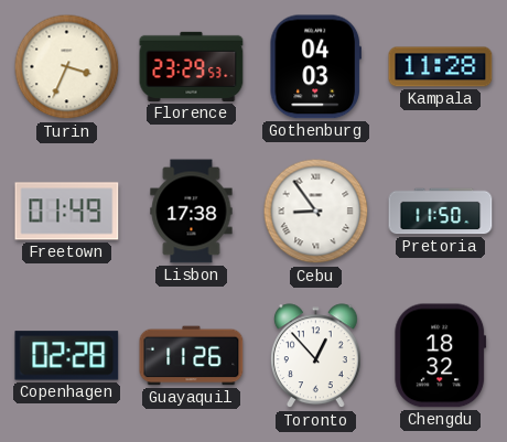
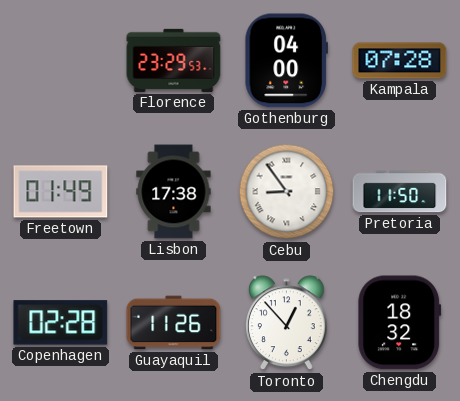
Turin: 3:34 -> none (67, 67)
Gothenburg: 04:03 -> 04:00 (286, 61)
Kampala: 11:28 -> 07:28 (400, 61)
